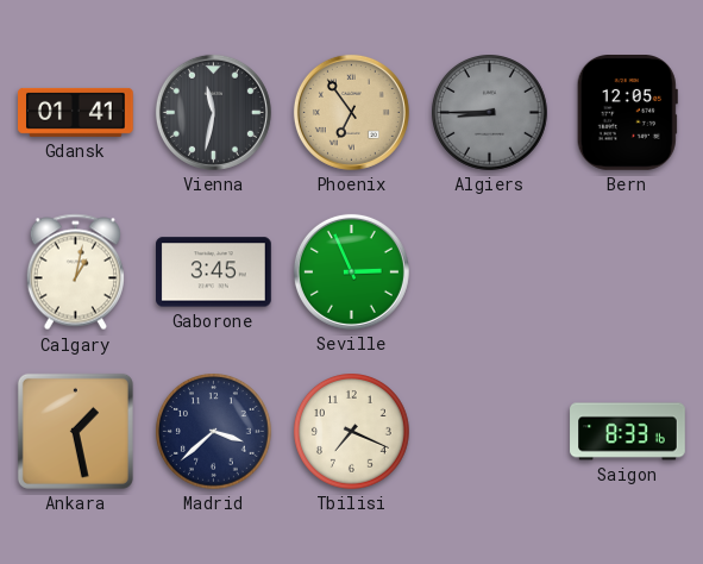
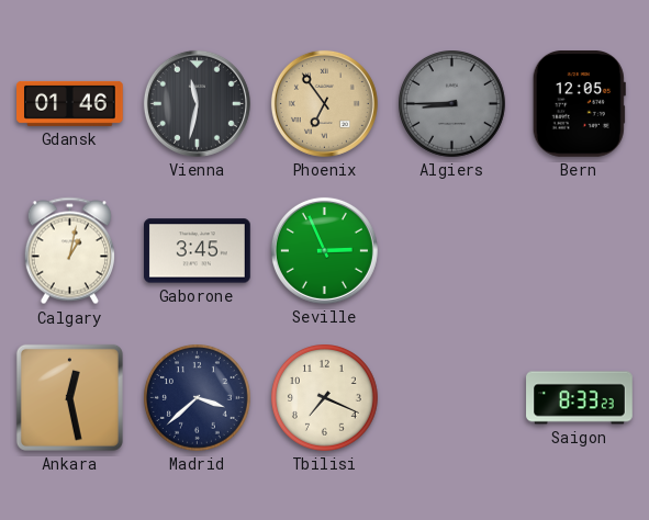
Gdansk: 01:41 -> 01:46 (70, 103)
Ankara: 1:28 -> 12:28 (69, 397)
Saigon: 8:33:16 -> 8:33:23 (580, 398)
